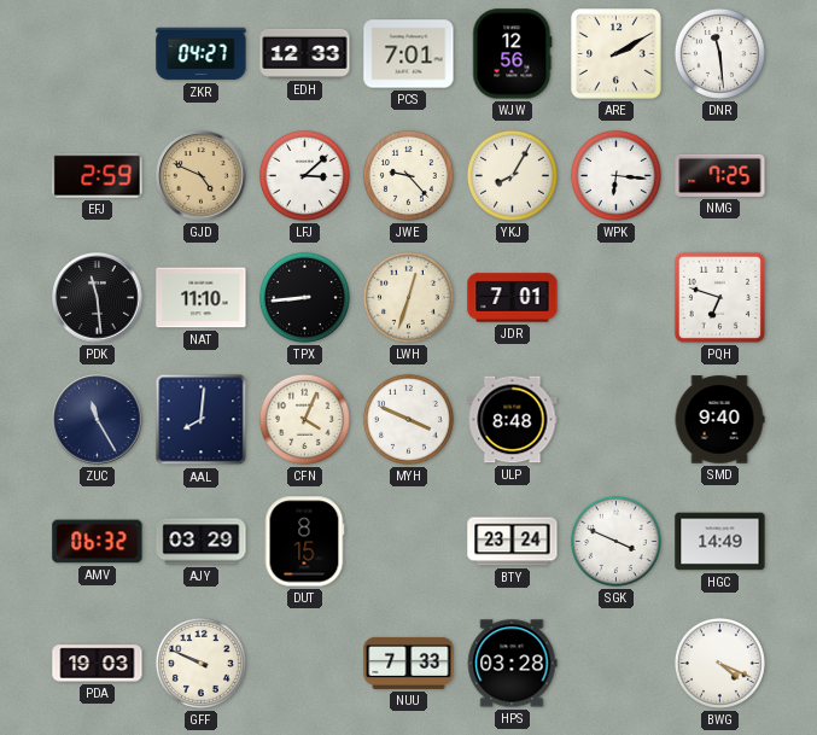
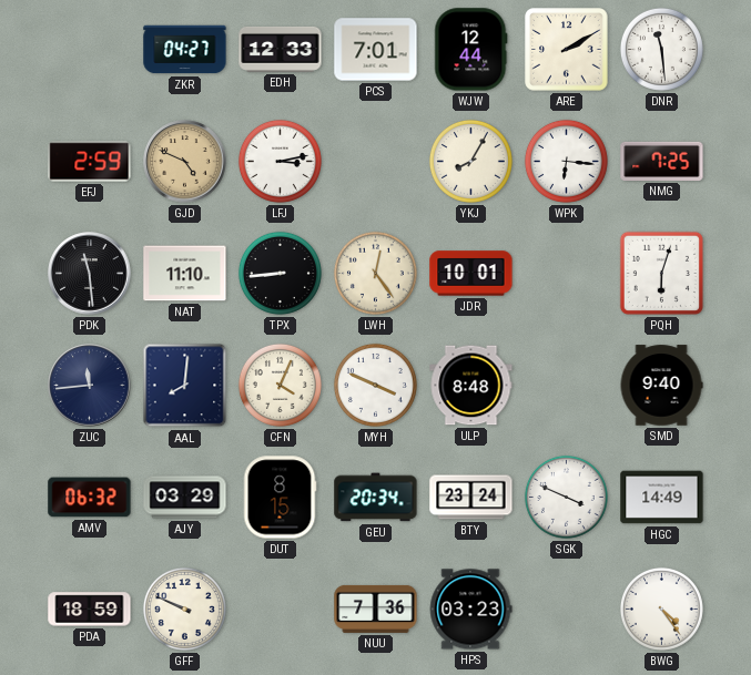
WJW: 12:56 -> 12:44 (471, 50)
LFJ: 3:08 -> 3:13 (280, 161)
JWE: 9:23 -> none (408, 175)
LWH: 12:33 -> 12:24 (375, 273)
JDR: 7:01 -> 10:01 (471, 274)
PQH: 6:48 -> 6:03 (661, 273)
ZUC: 11:25 -> 11:44 (90, 386)
GEU: none -> 20:34 (376, 498)
PDA: 19:03 -> 18:59 (90, 610)
NUU: 7:33 -> 7:36 (376, 608)
HPS: 03:28 -> 03:23 (470, 610)
BWG: 4:19 -> 4:24 (661, 608)
